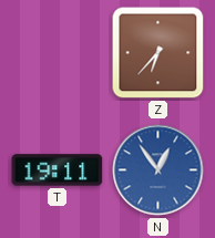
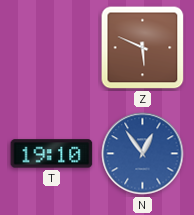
Z: 6:37 -> 5:49 (143, 48)
T: 19:11 -> 19:10 (52, 154)
